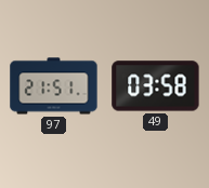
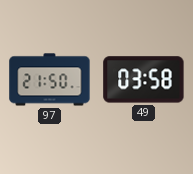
97: 21:51 -> 21:50 (50, 80)
